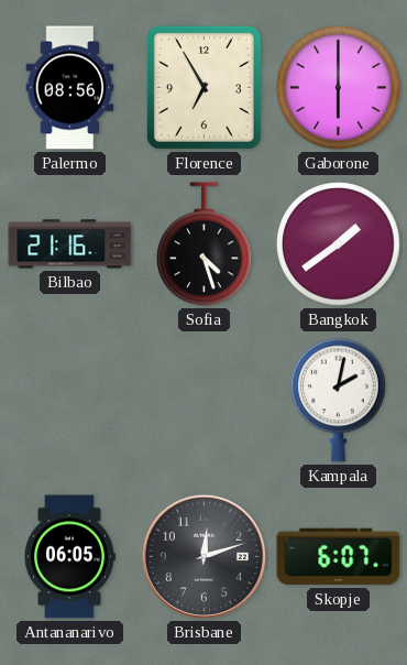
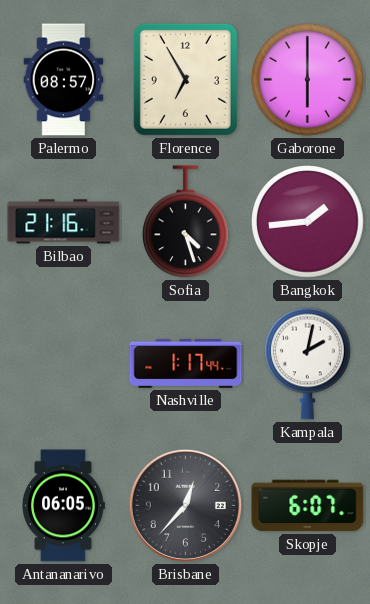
Palermo: 08:56 -> 08:57 (64, 80)
Bangkok: 1:39 -> 1:44 (308, 222)
Nashville: none -> 1:17 (186, 363)
Brisbane: 12:12 -> 12:37 (185, 505)
